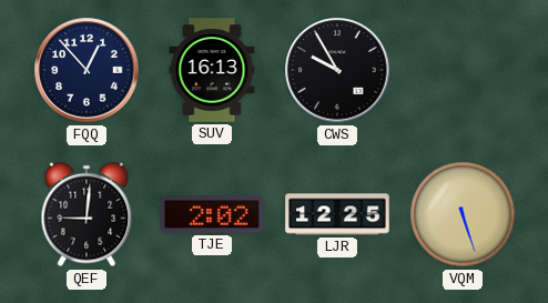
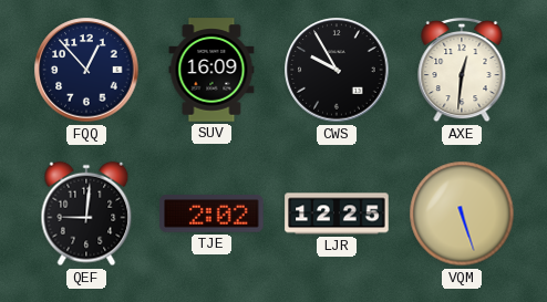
SUV: 16:13 -> 16:09 (211, 70)
AXE: none -> 12:31 (462, 70)
